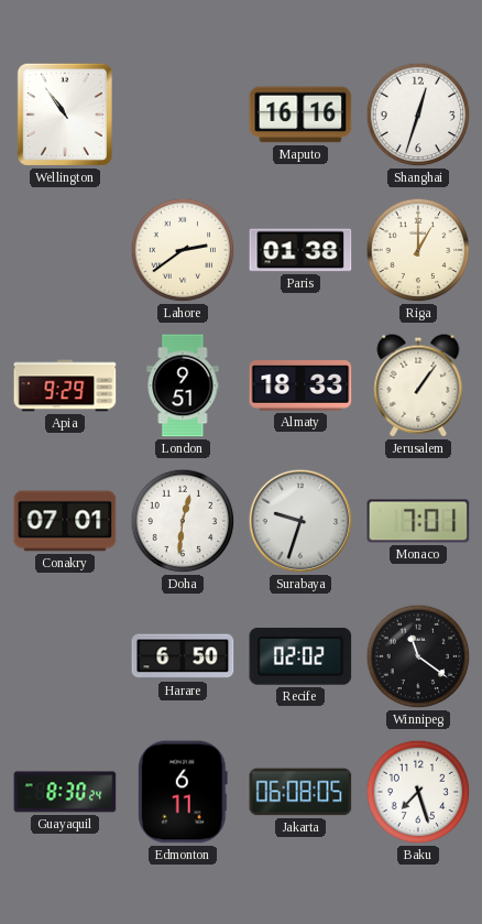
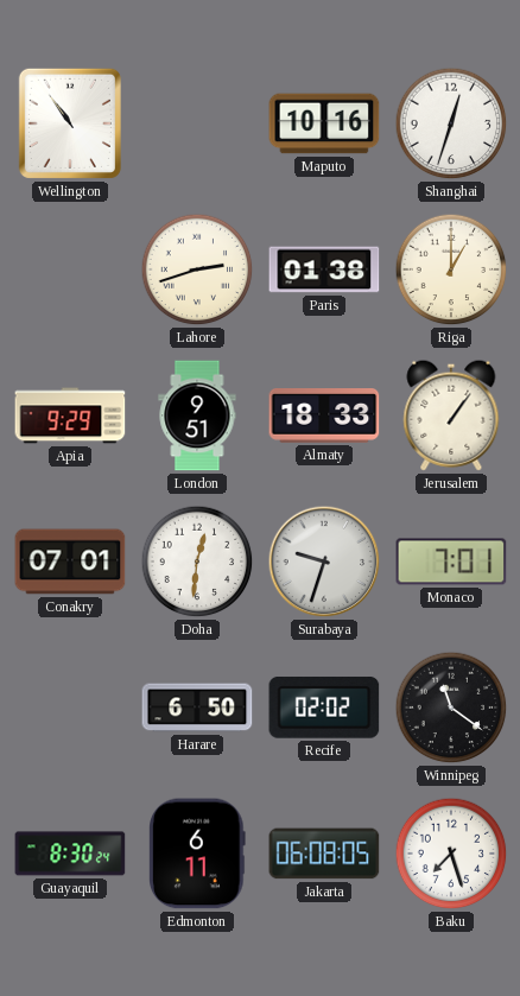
Maputo: 16:16 -> 10:16 (324, 123)
Lahore: 2:39 -> 2:42 (197, 269)
